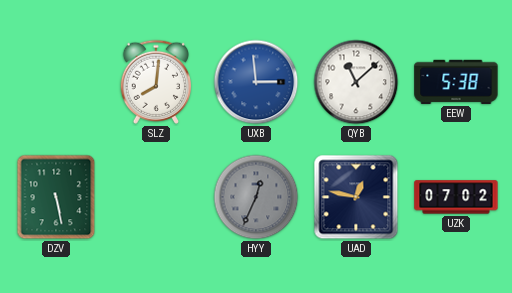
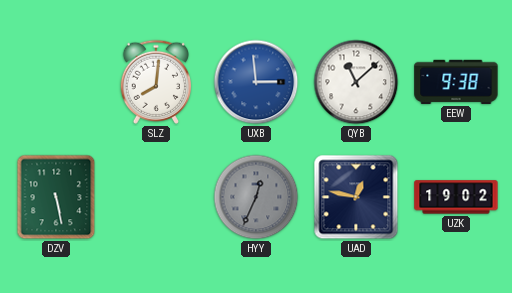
EEW: 5:38 -> 9:38 (456, 82)
UZK: 07:02 -> 19:02 (456, 197)
